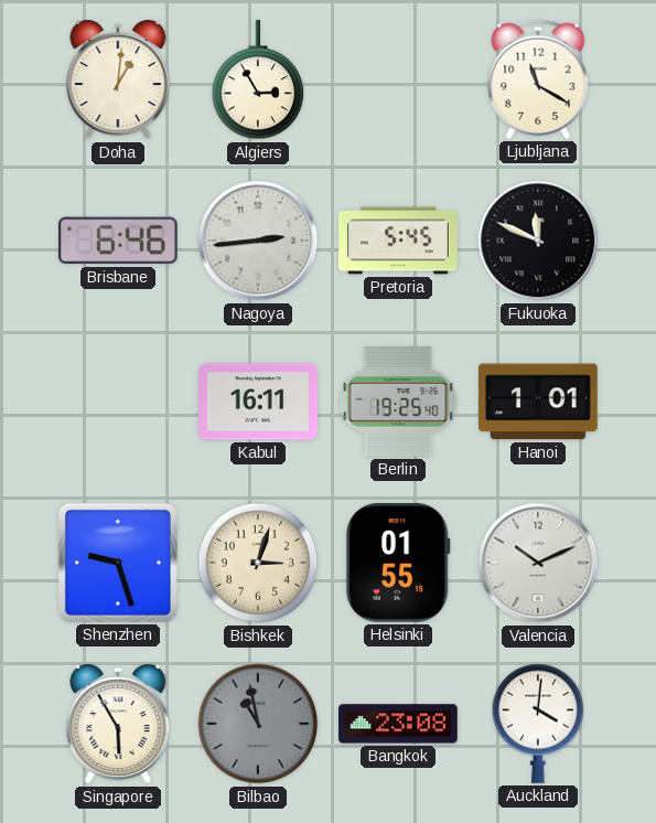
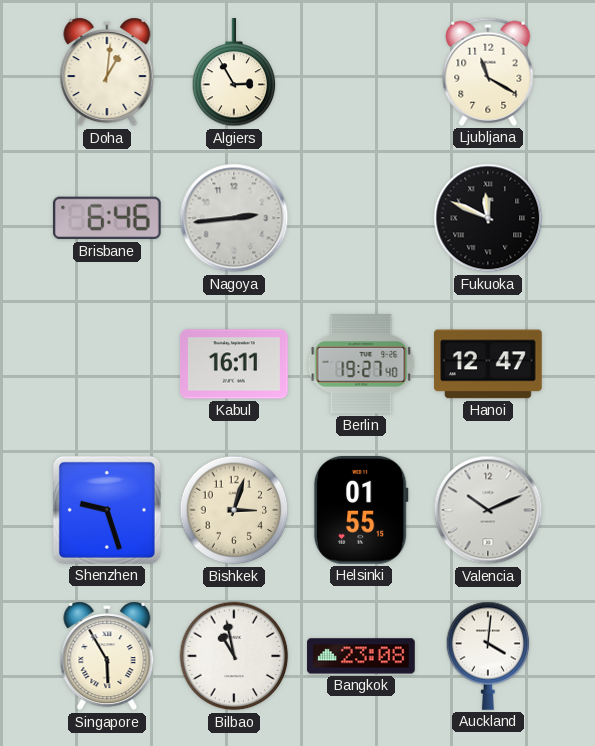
Pretoria: 5:45 -> none (398, 241)
Berlin: 19:25 -> 19:27 (361, 364)
Hanoi: 1:01 -> 12:47 (489, 364)
Bilbao dial: grey -> white (234, 656)
